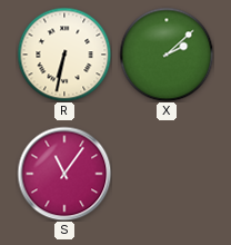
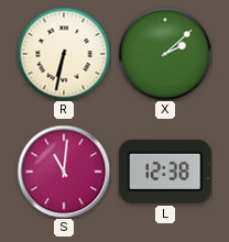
S: 11:06 -> 11:01 (64, 172)
L: none -> 12:38 (165, 172)
